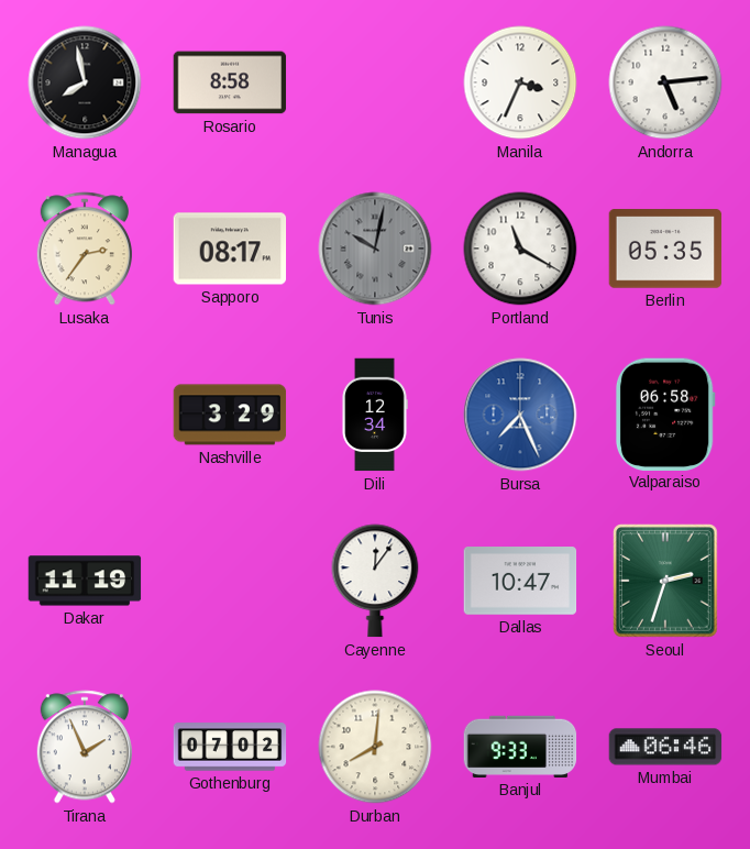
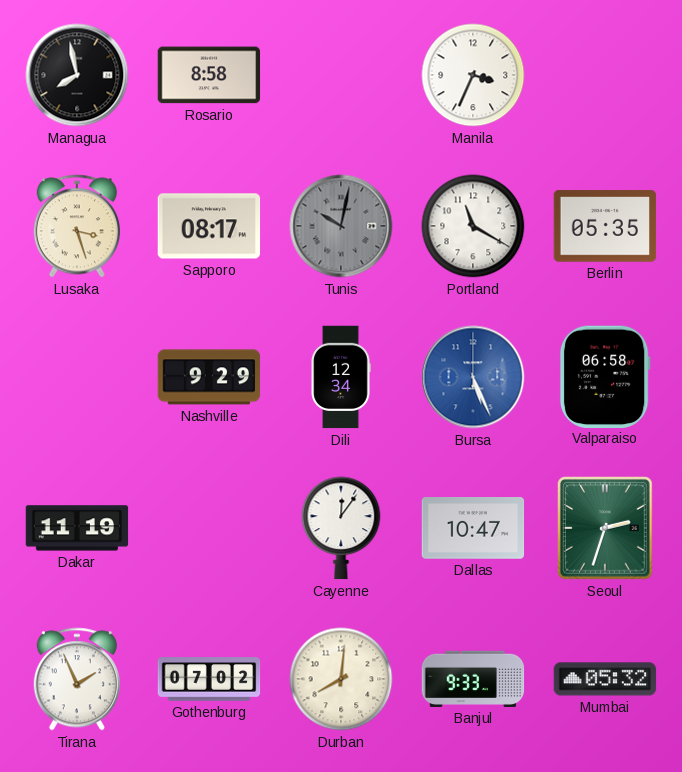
Andorra: 5:14 -> none (665, 82)
Lusaka: 2:36 -> 3:27 (77, 226)
Nashville: 3:29 -> 9:29 (209, 377)
Bursa: 7:26 -> 5:26 (473, 377)
Mumbai: 06:46 -> 05:32 (605, 679)
